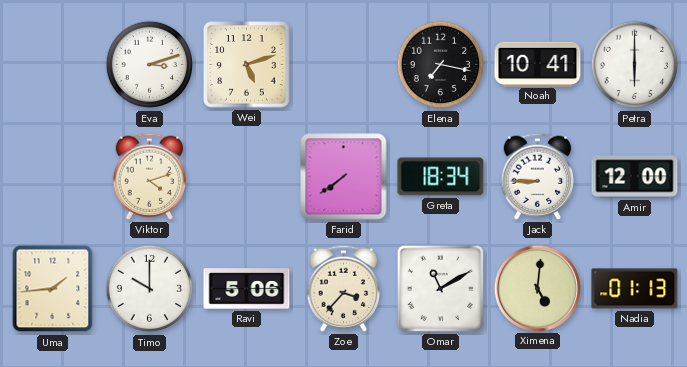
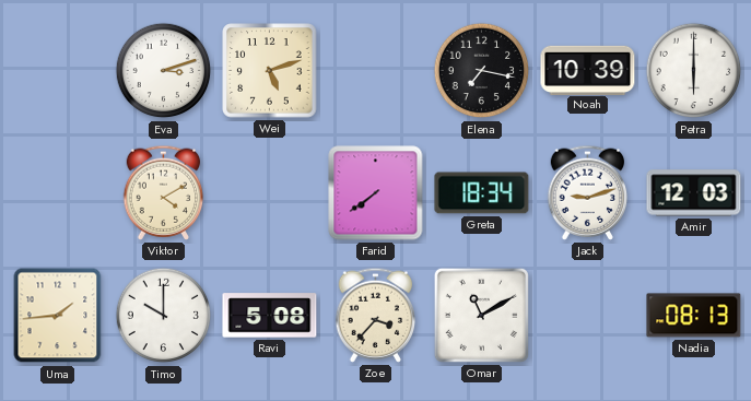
Noah: 10:41 -> 10:39 (588, 70)
Viktor: 4:12 -> 4:10 (164, 192)
Jack: 8:45 -> 9:12 (588, 192)
Amir: 12:00 -> 12:03 (694, 193)
Ravi: 5:06 -> 5:08 (270, 316)
Ximena: 5:01 -> none (537, 288)
Nadia: 01:13 -> 08:13 (694, 316)
